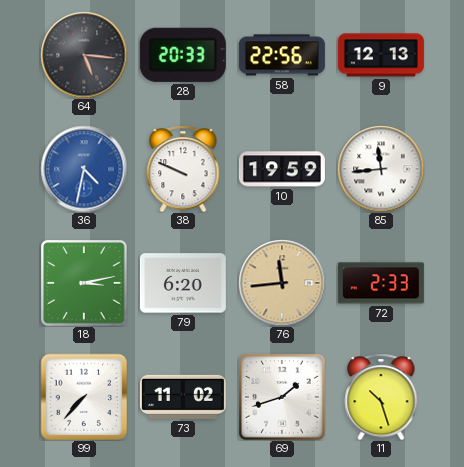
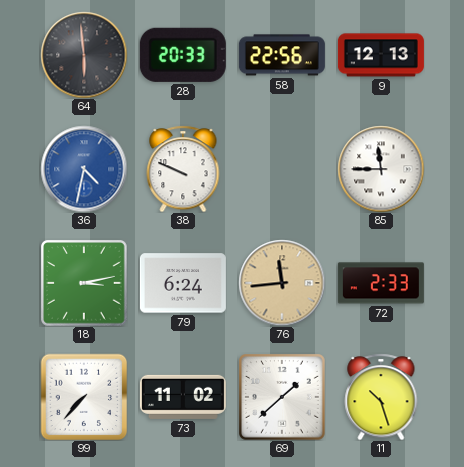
64: 5:16 -> 5:59 (84, 55)
10: 19:59 -> none (282, 169)
85: 11:44 -> 11:45 (381, 169)
79: 6:20 -> 6:24 (183, 283)
69: 1:42 -> 1:38 (282, 397)
